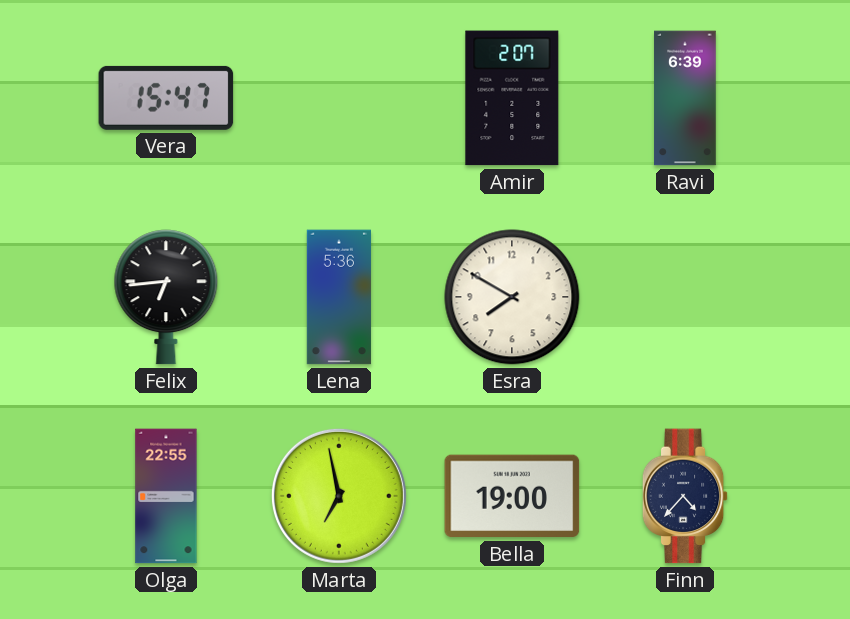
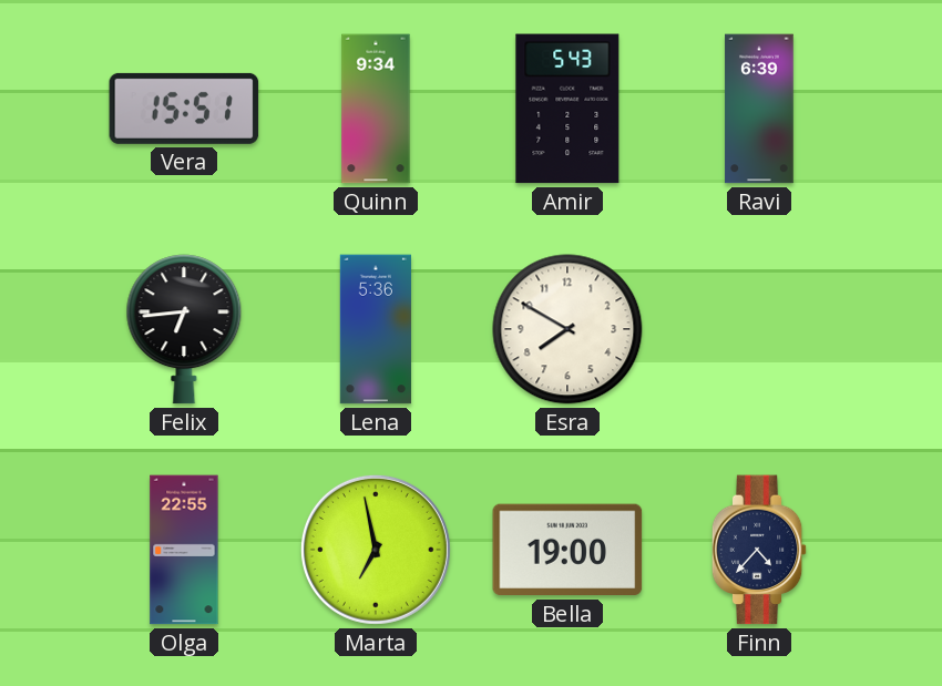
Vera: 15:47 -> 15:51 (184, 109)
Quinn: none -> 9:34 (376, 109)
Amir: 2:07 -> 5:43 (567, 109)
